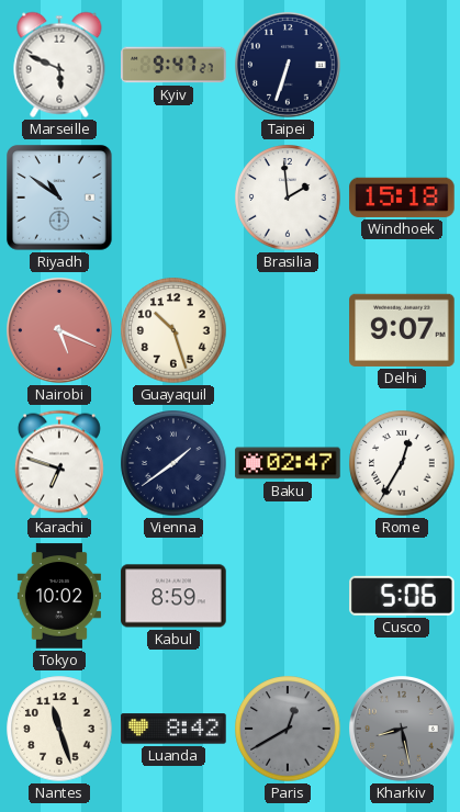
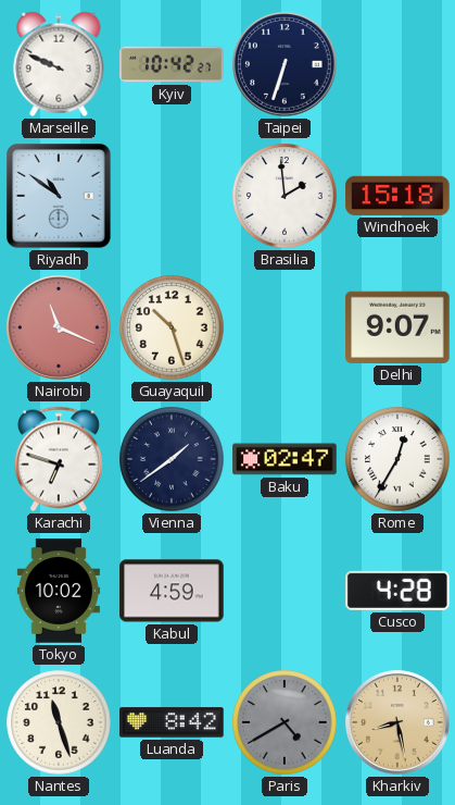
Marseille: 5:49 -> 9:49 (59, 64)
Kyiv: 9:47 -> 10:42 (172, 64)
Nairobi: 5:19 -> 11:19 (60, 329)
Kabul: 8:59 -> 4:59 (172, 591)
Cusco: 5:06 -> 4:28 (399, 591)
Paris: 12:40 -> 4:40 (285, 722)
Kharkiv dial: grey -> champagne (399, 723)
